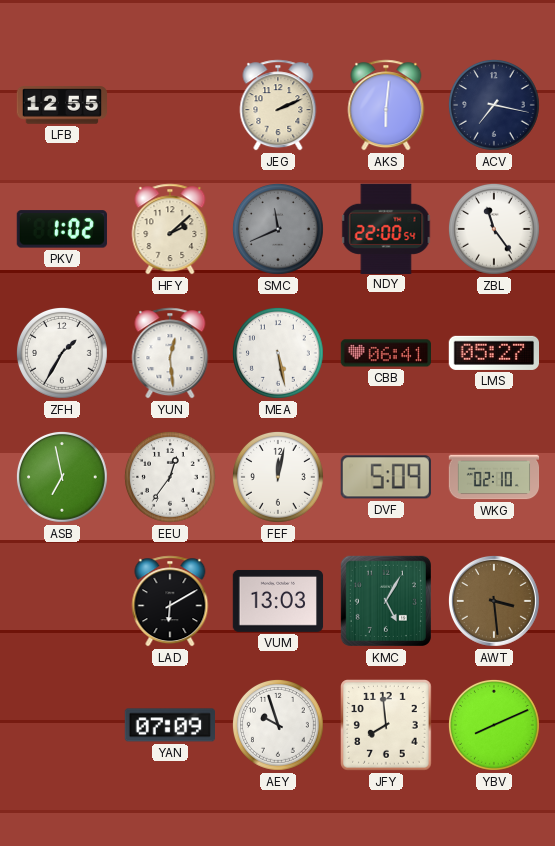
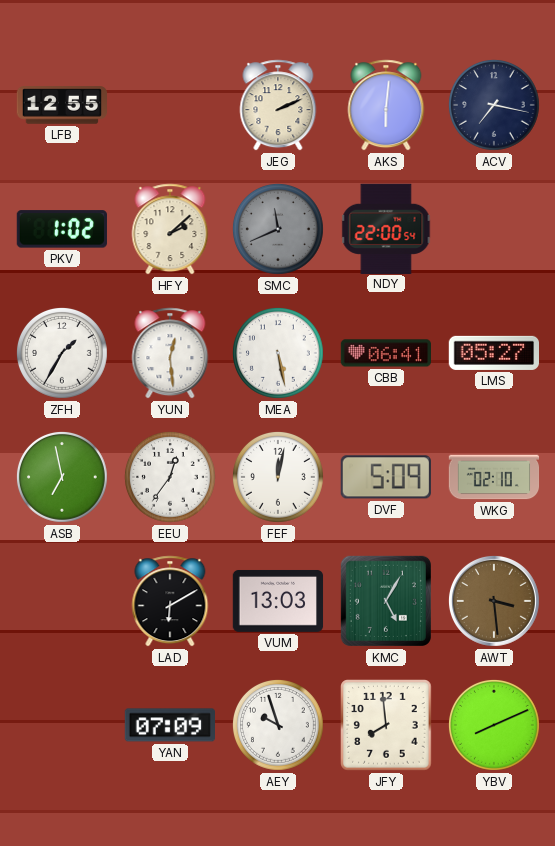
ZBL: 11:24 -> none (494, 229)
